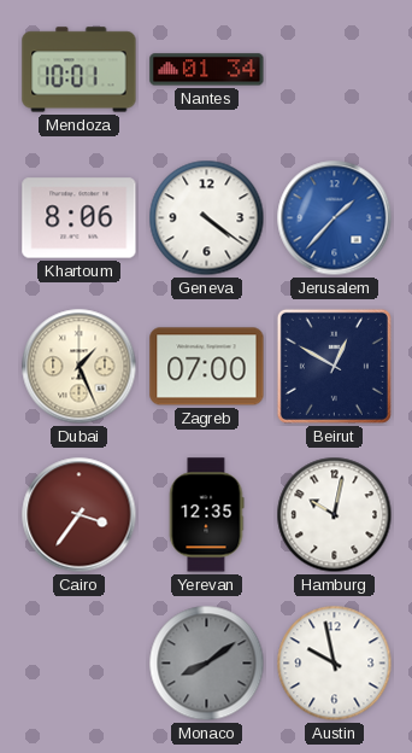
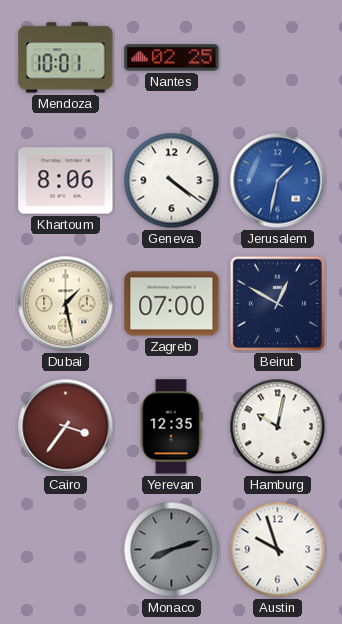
Nantes: 01:34 -> 02:25 (172, 58)
Jerusalem: 1:37 -> 1:32 (278, 181)
Dubai: 1:26 -> 1:28 (66, 304)
Monaco: 8:09 -> 8:12 (172, 550)
Austin: 9:58 -> 9:57 (278, 550)
